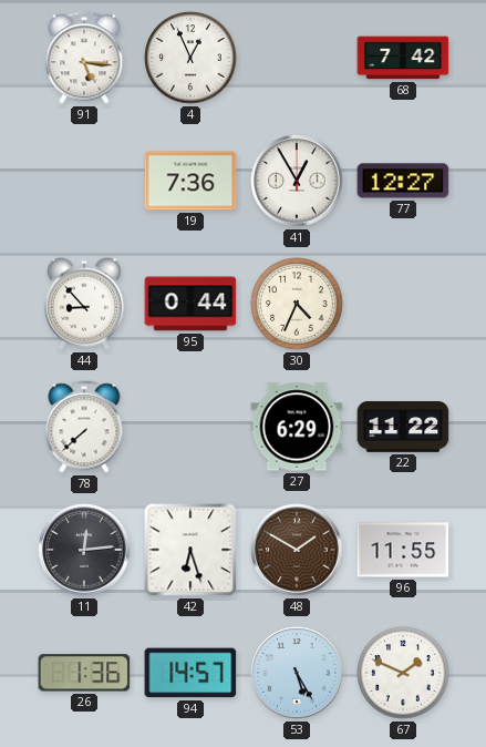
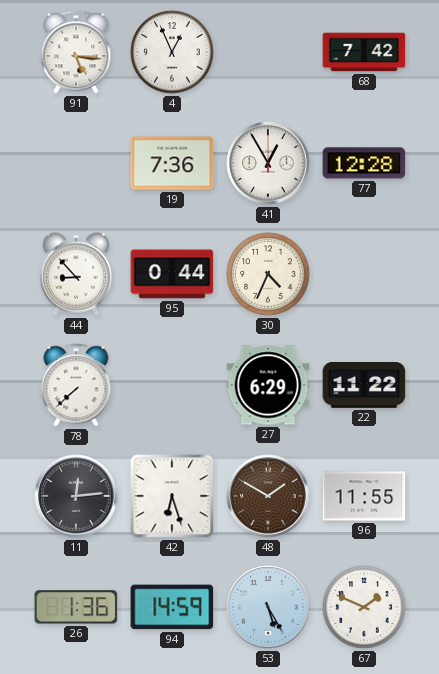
77: 12:27 -> 12:28 (364, 163)
94: 14:57 -> 14:59 (172, 607)
